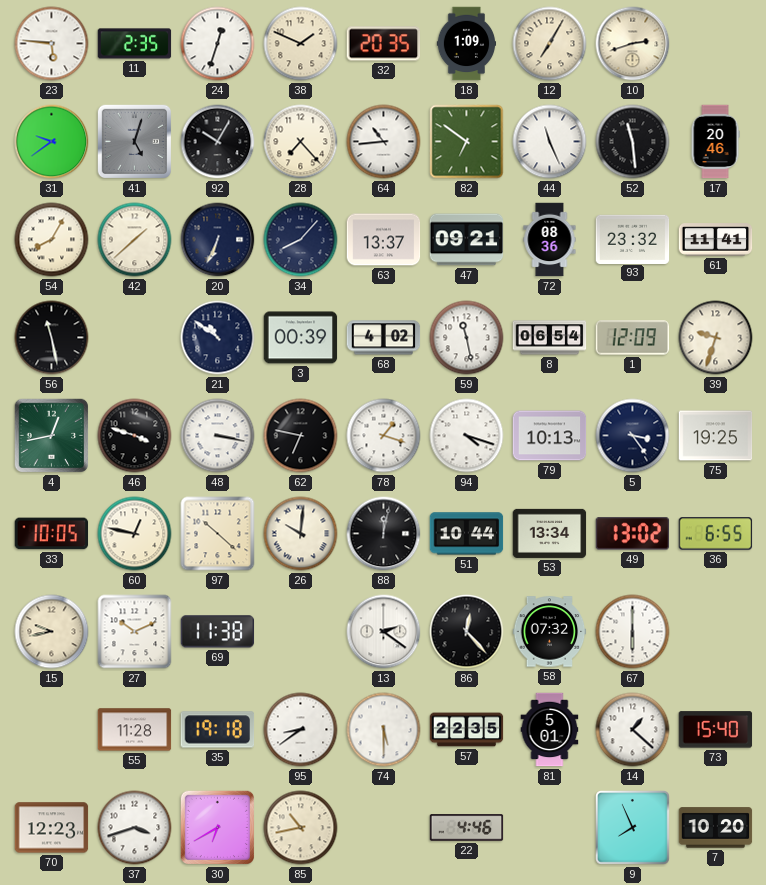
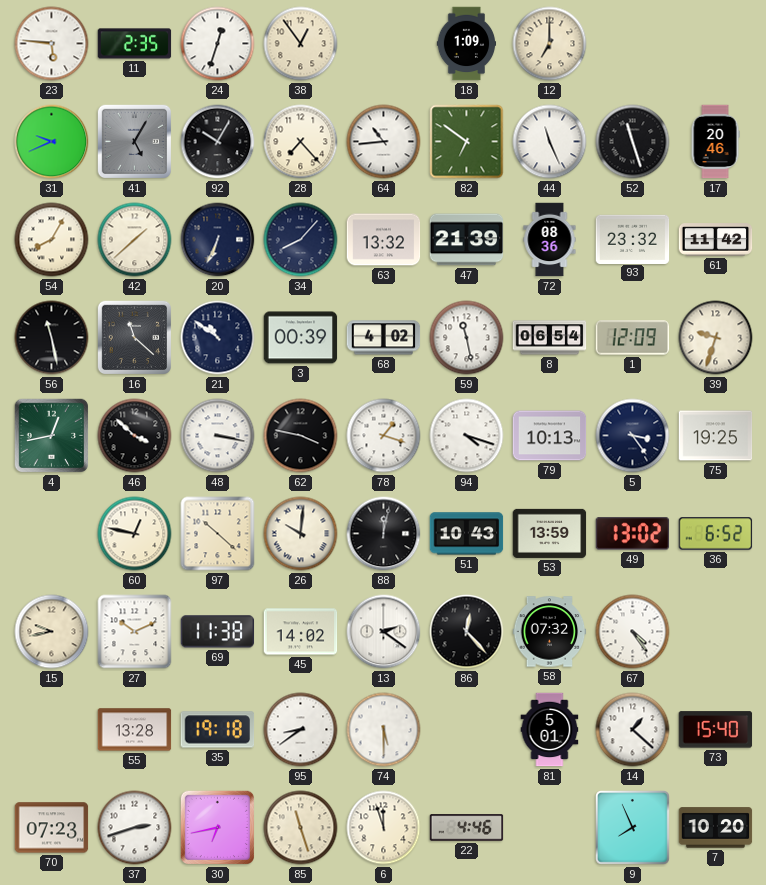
38: 1:49 -> 12:54 (301, 44)
32: 20:35 -> none (384, 44)
12: 7:05 -> 7:00 (550, 44)
10: 2:42 -> none (633, 44)
31: 9:39 -> 9:41 (52, 142)
41: 5:03 -> 5:05 (135, 142)
52: 11:29 -> 11:27 (633, 142)
63: 13:37 -> 13:32 (384, 240)
47: 09:21 -> 21:39 (467, 240)
61: 11:41 -> 11:42 (716, 240)
16: none -> 11:22 (135, 338)
46: 3:48 -> 3:52 (135, 436)
62: 6:47 -> 3:47 (301, 436)
33: 10:05 -> none (52, 534)
51: 10:44 -> 10:43 (467, 534)
53: 13:34 -> 13:59 (550, 533)
36: 6:55 -> 6:52 (716, 534)
45: none -> 14:02 (301, 632)
67: 6:00 -> 4:24 (633, 632)
55: 11:28 -> 13:28 (135, 730)
57: 22:35 -> none (467, 730)
70: 12:23 -> 07:23 (52, 828)
37: 3:42 -> 2:42 (135, 828)
30: 6:40 -> 6:43 (218, 828)
85: 10:43 -> 11:27 (301, 828)
6: none -> 11:57 (384, 828)
